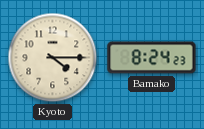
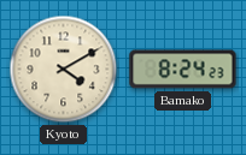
Kyoto: 4:15 -> 4:10 (64, 70)
